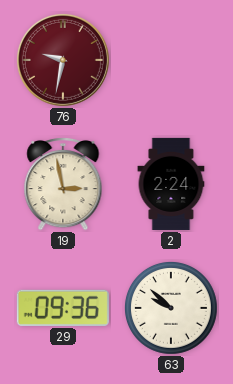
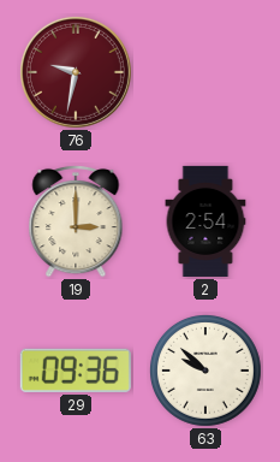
19: 2:58 -> 3:00 (76, 221)
2: 2:24 -> 2:54 (205, 221)
